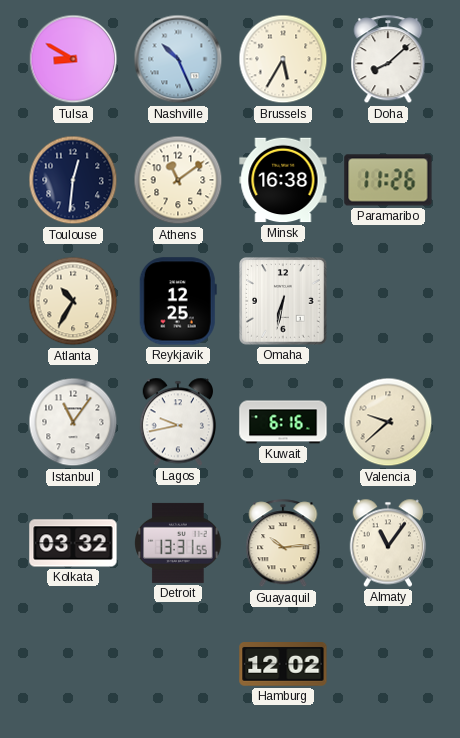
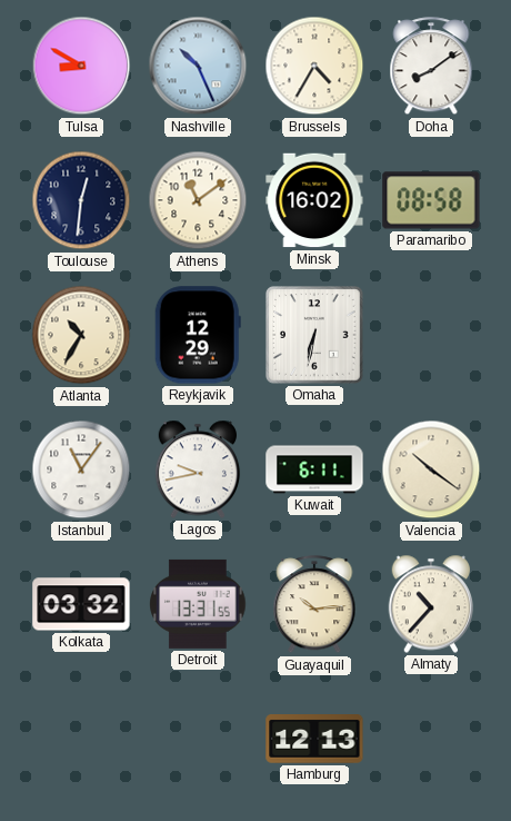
Brussels: 5:35 -> 4:35 (314, 66)
Doha: 8:08 -> 8:09 (431, 67)
Minsk: 16:38 -> 16:02 (314, 200)
Paramaribo: 11:26 -> 08:58 (431, 200)
Reykjavik: 12:25 -> 12:29 (198, 335)
Kuwait: 6:16 -> 6:11 (314, 469)
Valencia: 9:38 -> 10:21 (431, 469)
Almaty: 11:06 -> 10:37 (431, 604)
Hamburg: 12:02 -> 12:13 (314, 740)
